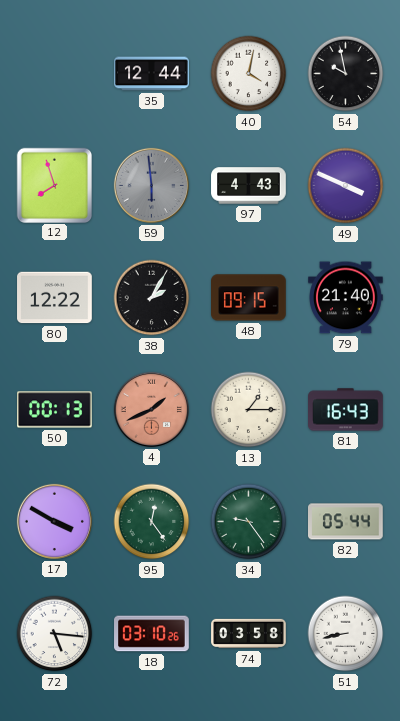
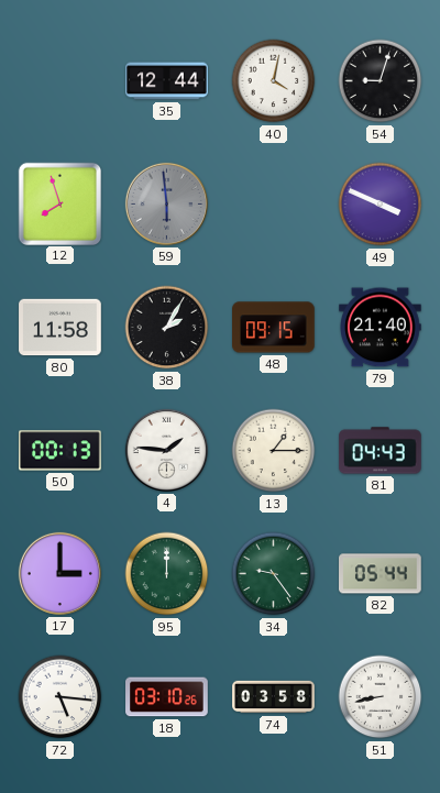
54: 9:58 -> 9:03 (381, 81)
97: 4:43 -> none (249, 186)
80: 12:22 -> 11:58 (61, 328)
4: 1:41 -> 1:46 (166, 450)
4 dial: salmon -> white (166, 450)
81: 16:43 -> 04:43 (381, 451)
17: 3:50 -> 3:00 (59, 573)
95: 12:24 -> 12:00 (167, 574)
